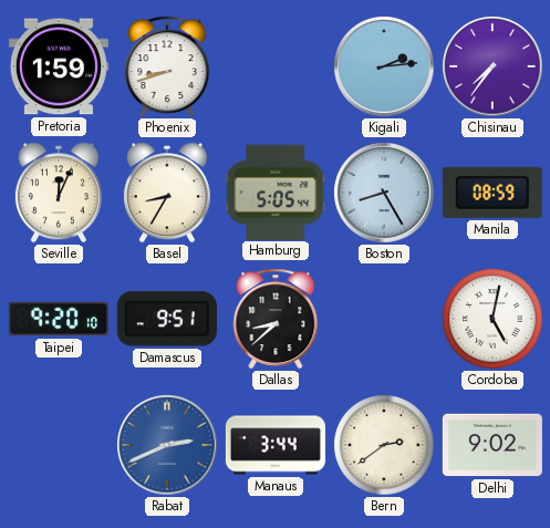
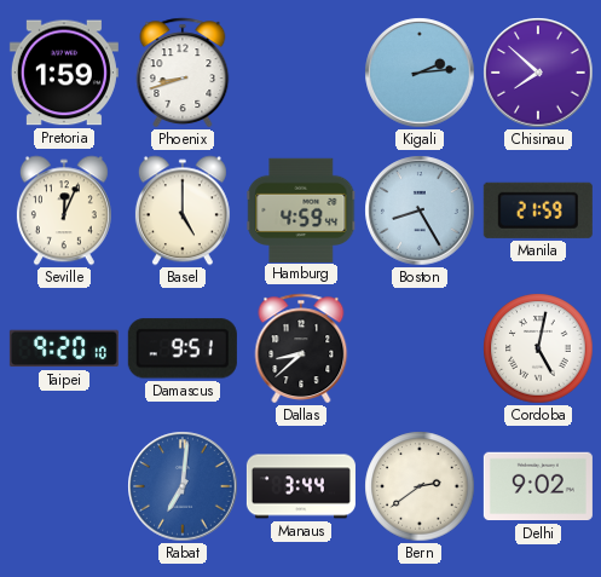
Chisinau: 7:36 -> 7:52 (538, 73)
Basel: 8:35 -> 5:00 (183, 210)
Hamburg: 5:05 -> 4:59 (301, 209)
Manila: 08:59 -> 21:59 (538, 210)
Rabat: 2:41 -> 7:01 (183, 486)
